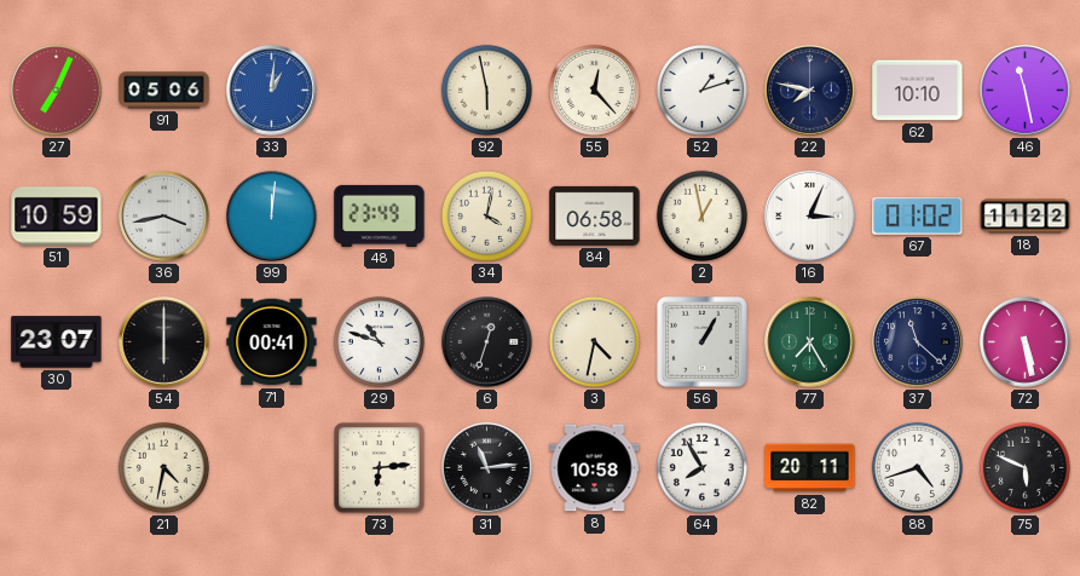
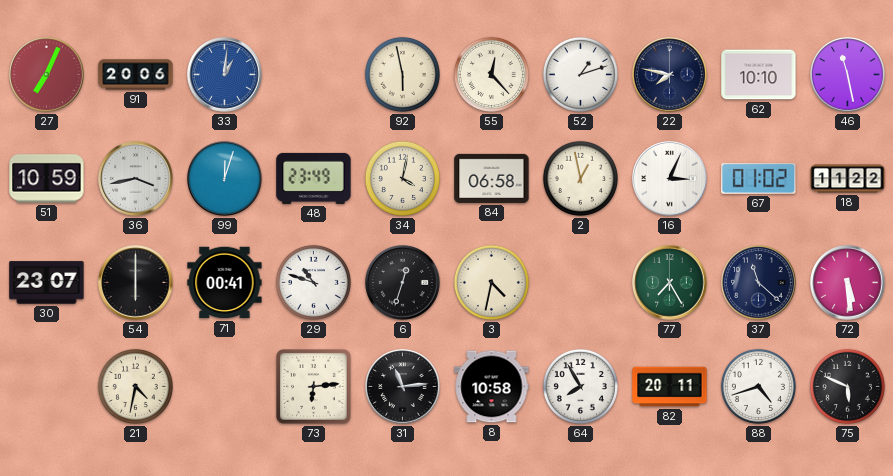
91: 05:06 -> 20:06 (136, 75)
99: 12:01 -> 12:03 (225, 179)
56: 1:05 -> none (701, 341)
72: 5:28 -> 5:29 (848, 283)
